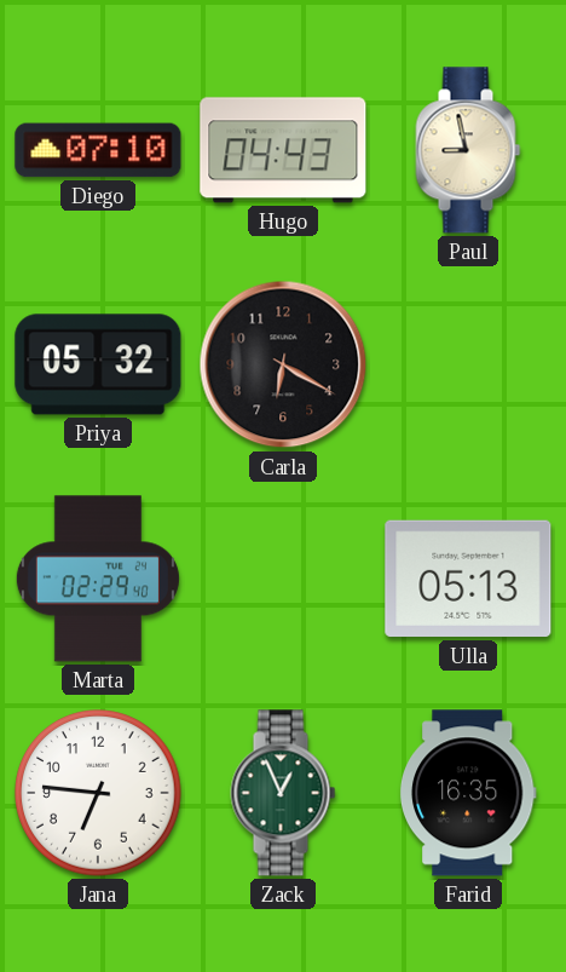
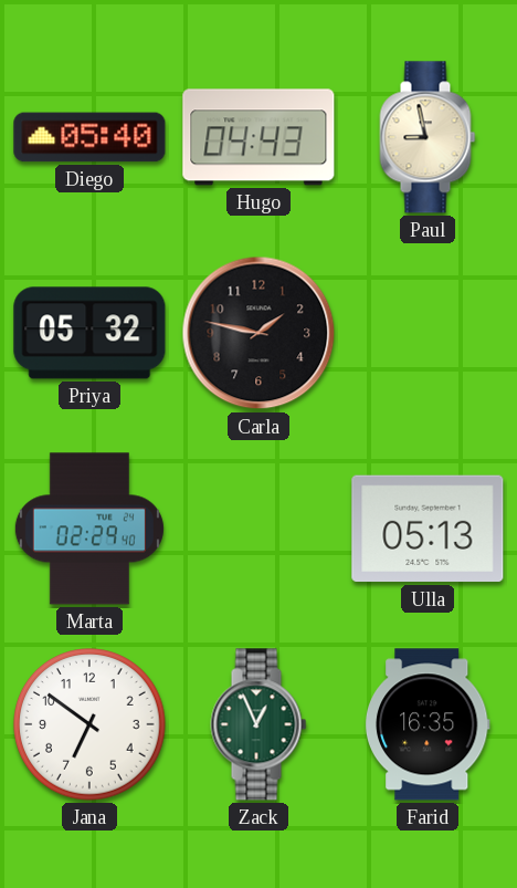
Diego: 07:10 -> 05:40 (89, 137)
Carla: 6:20 -> 1:47 (258, 333)
Jana: 6:46 -> 6:51 (89, 724)
